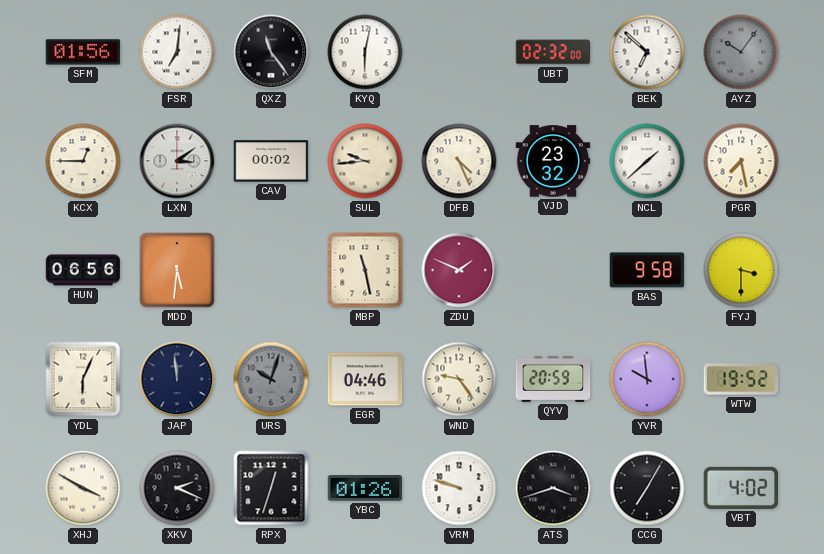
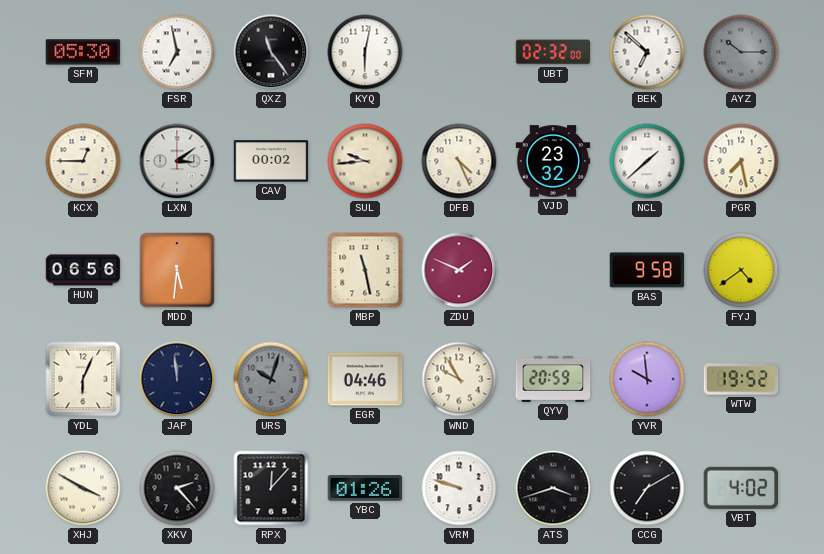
SFM: 01:56 -> 05:30 (83, 52)
FSR: 7:01 -> 6:58 (177, 52)
AYZ: 10:06 -> 10:15 (741, 52)
FYJ: 3:30 -> 4:39 (741, 270)
WND: 9:24 -> 9:55 (459, 379)
XKV: 2:19 -> 2:23 (177, 488)
RPX: 12:33 -> 12:07 (271, 488)
CCG: 7:05 -> 7:10 (647, 488)
